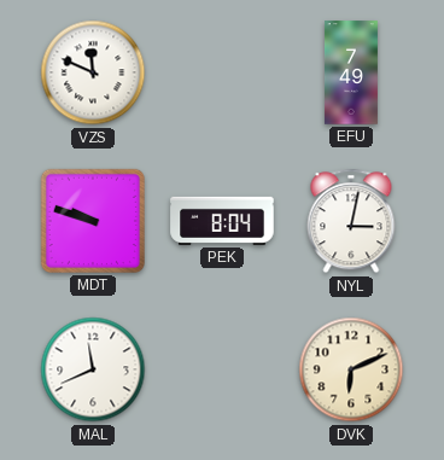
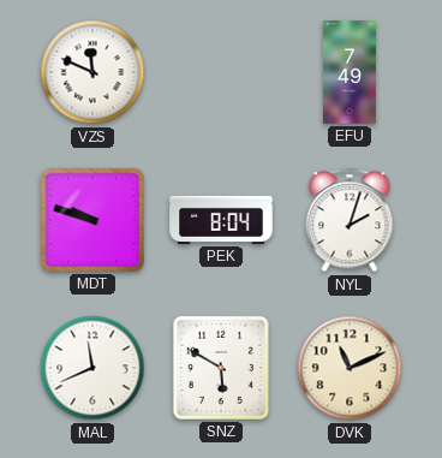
NYL: 3:02 -> 2:03 (350, 220)
SNZ: none -> 5:50 (221, 368)
DVK: 6:11 -> 11:11 (350, 368)
